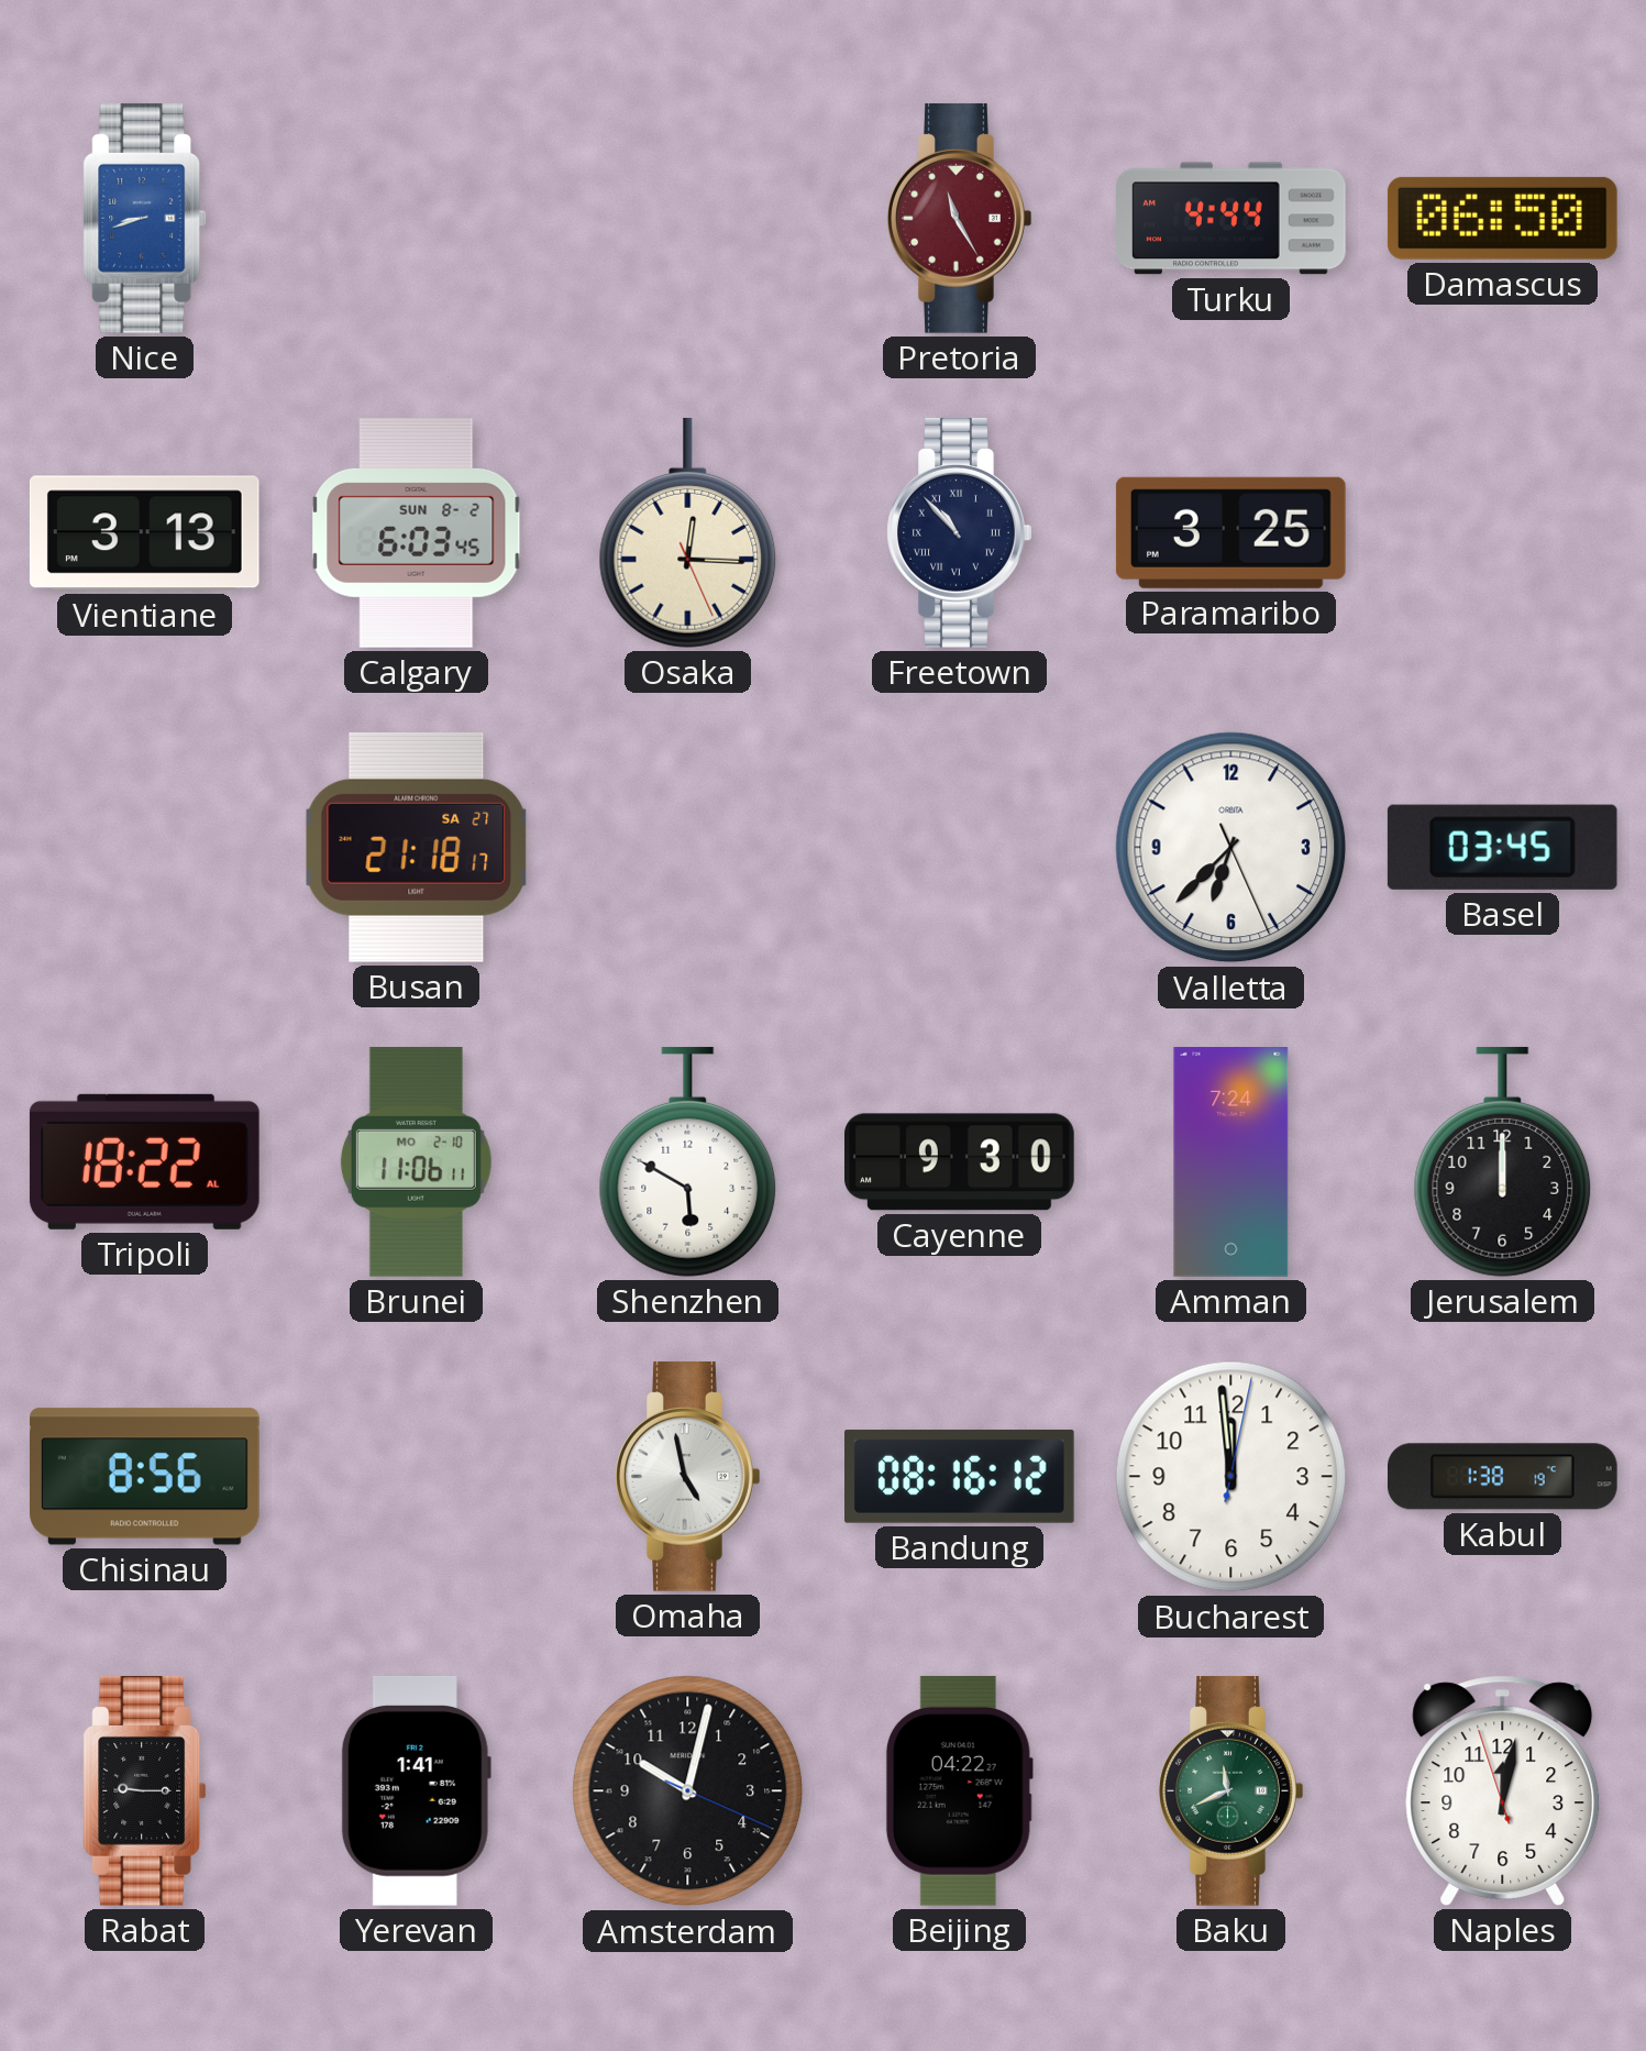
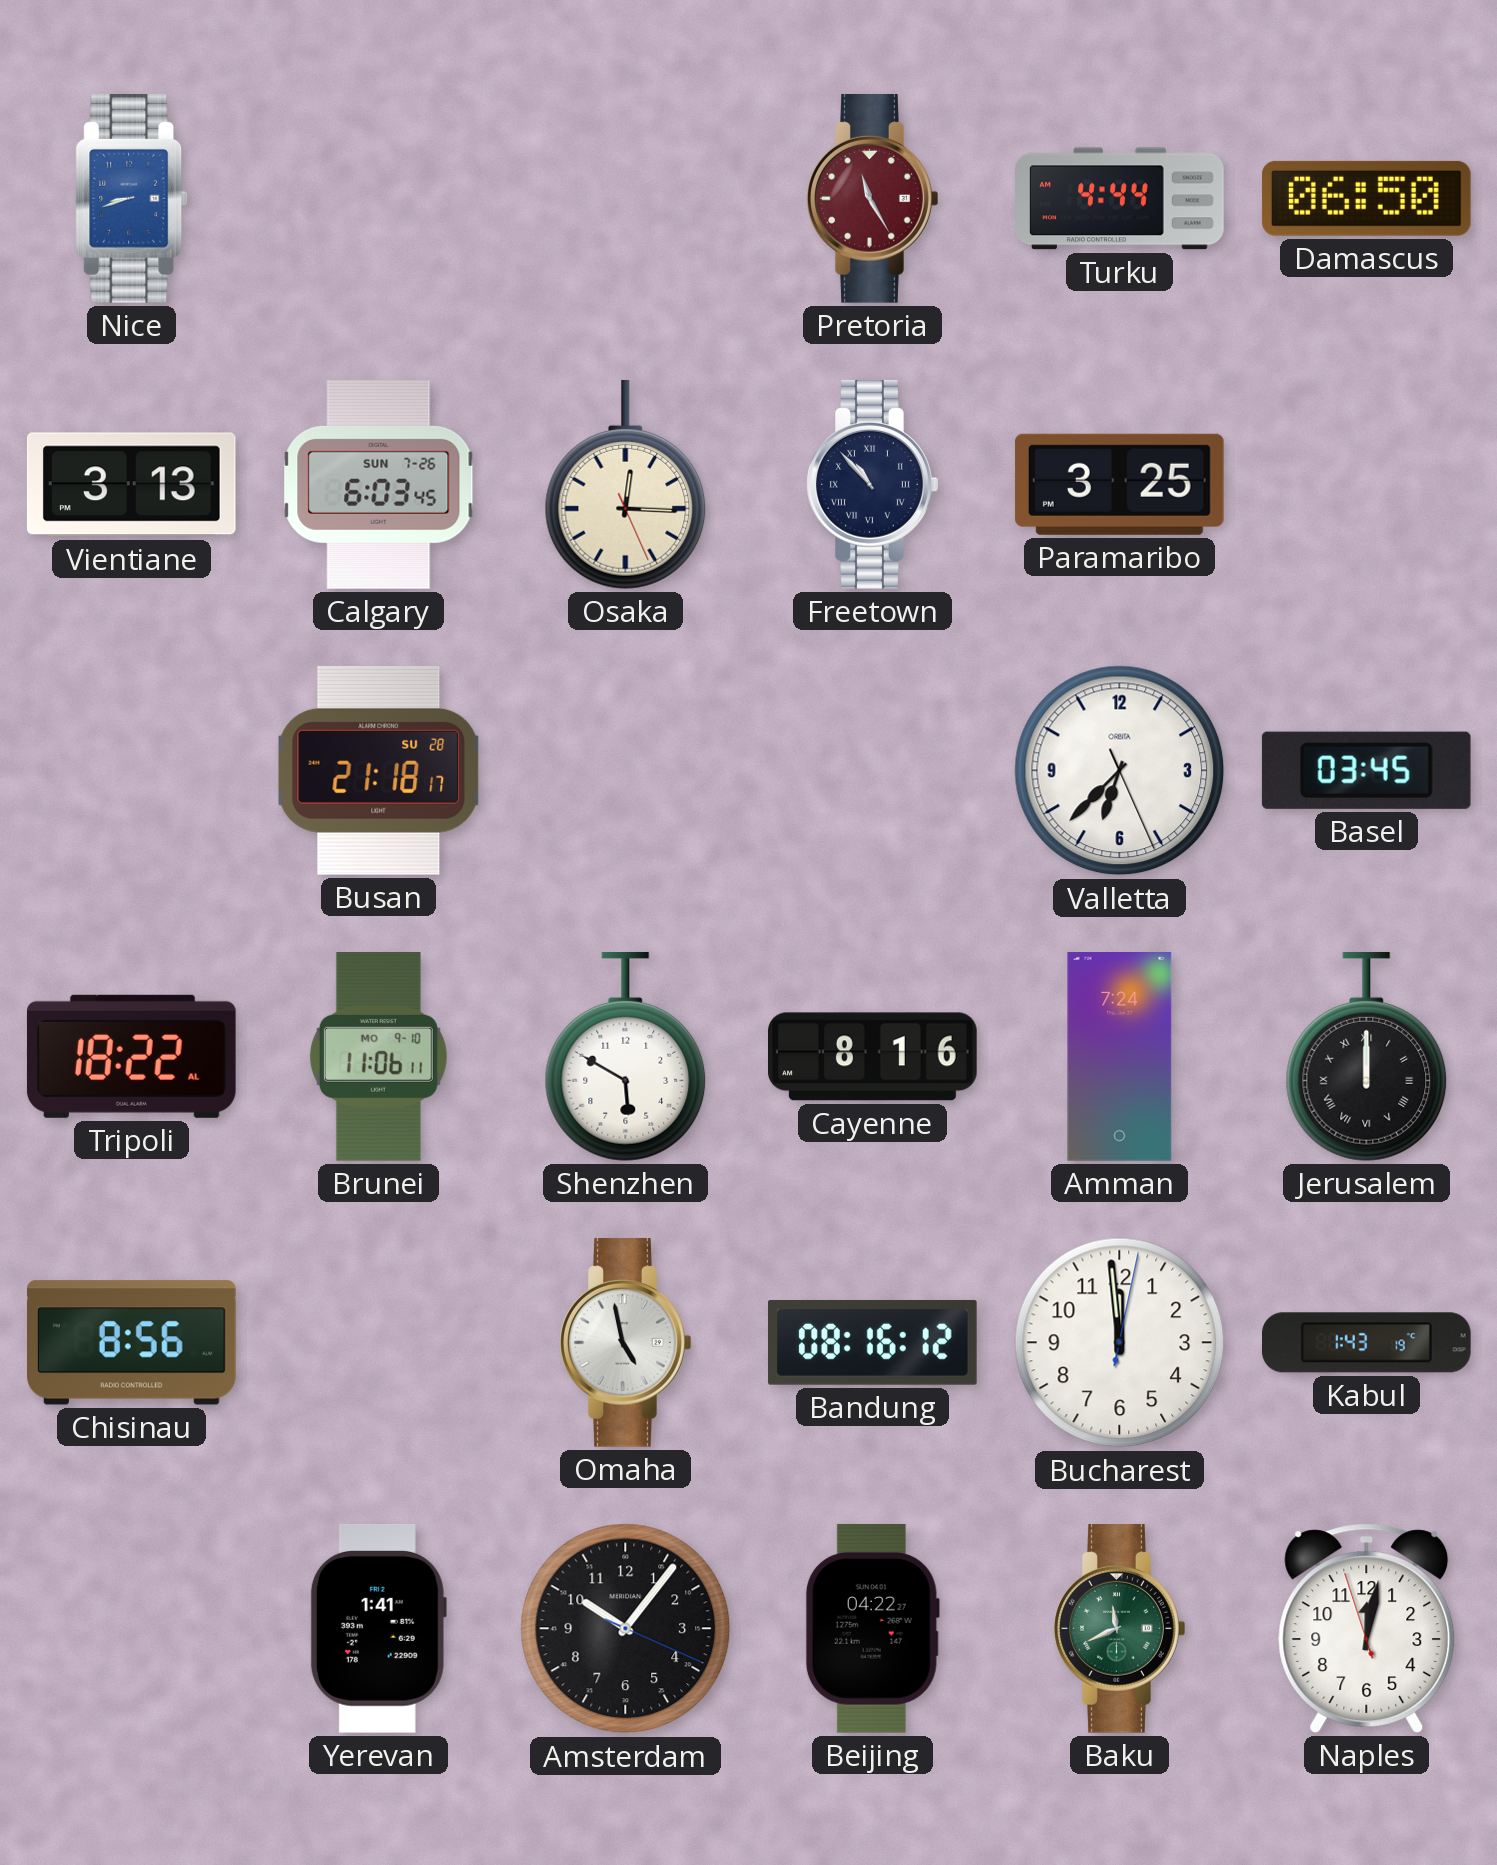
Calgary date: SUN 8-2 -> SUN 7-26 (379, 485)
Busan date: SA 27 -> SU 28 (379, 770)
Brunei date: MO 2-10 -> MO 9-10 (378, 1056)
Cayenne: 9:30 -> 8:16 (873, 1057)
Jerusalem numerals: Arabic -> Roman (1367, 1056)
Kabul: 1:38 -> 1:43 (1367, 1343)
Rabat: 9:15 -> none (145, 1790)
Amsterdam: 10:02 -> 10:06 (626, 1629)
